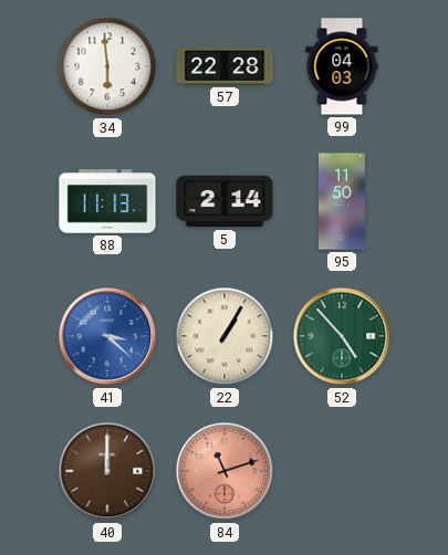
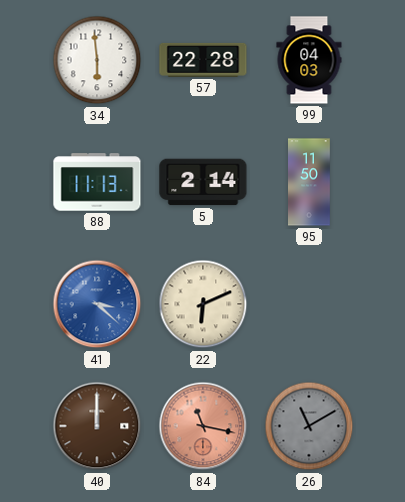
22: 1:05 -> 6:11 (203, 304)
52: 4:53 -> none (342, 336)
84: 11:12 -> 11:17 (203, 426)
26: none -> 11:10 (309, 426)
